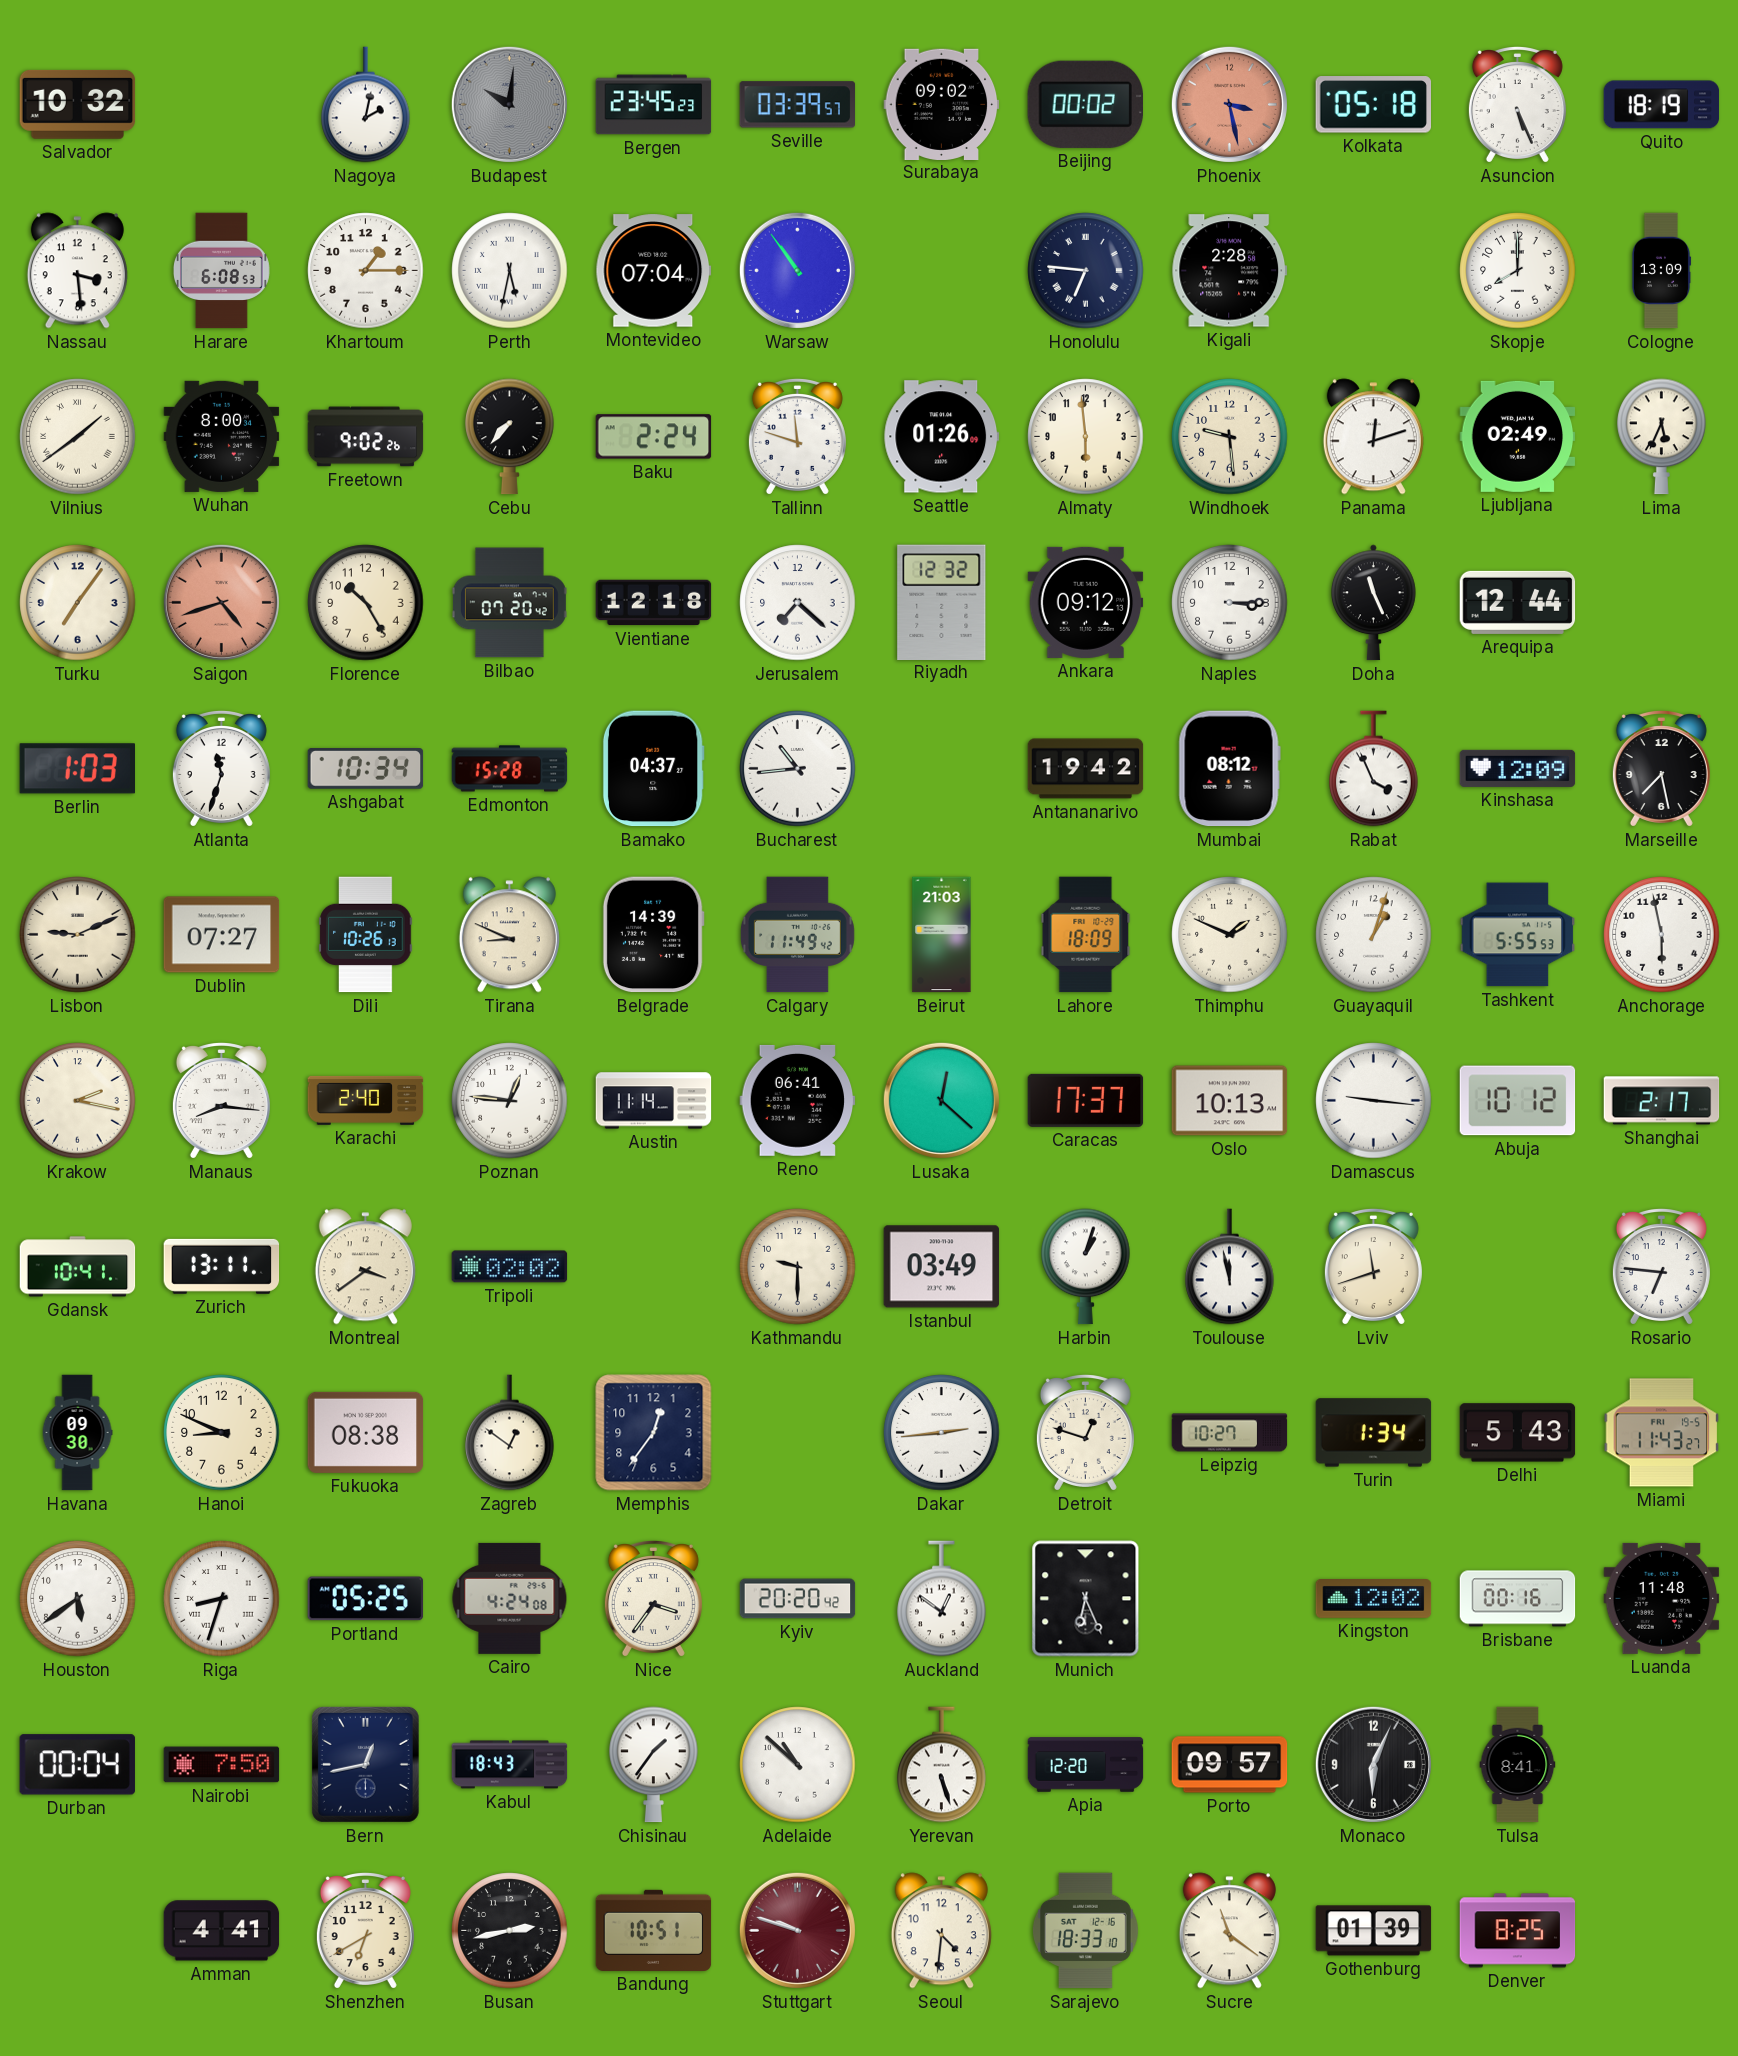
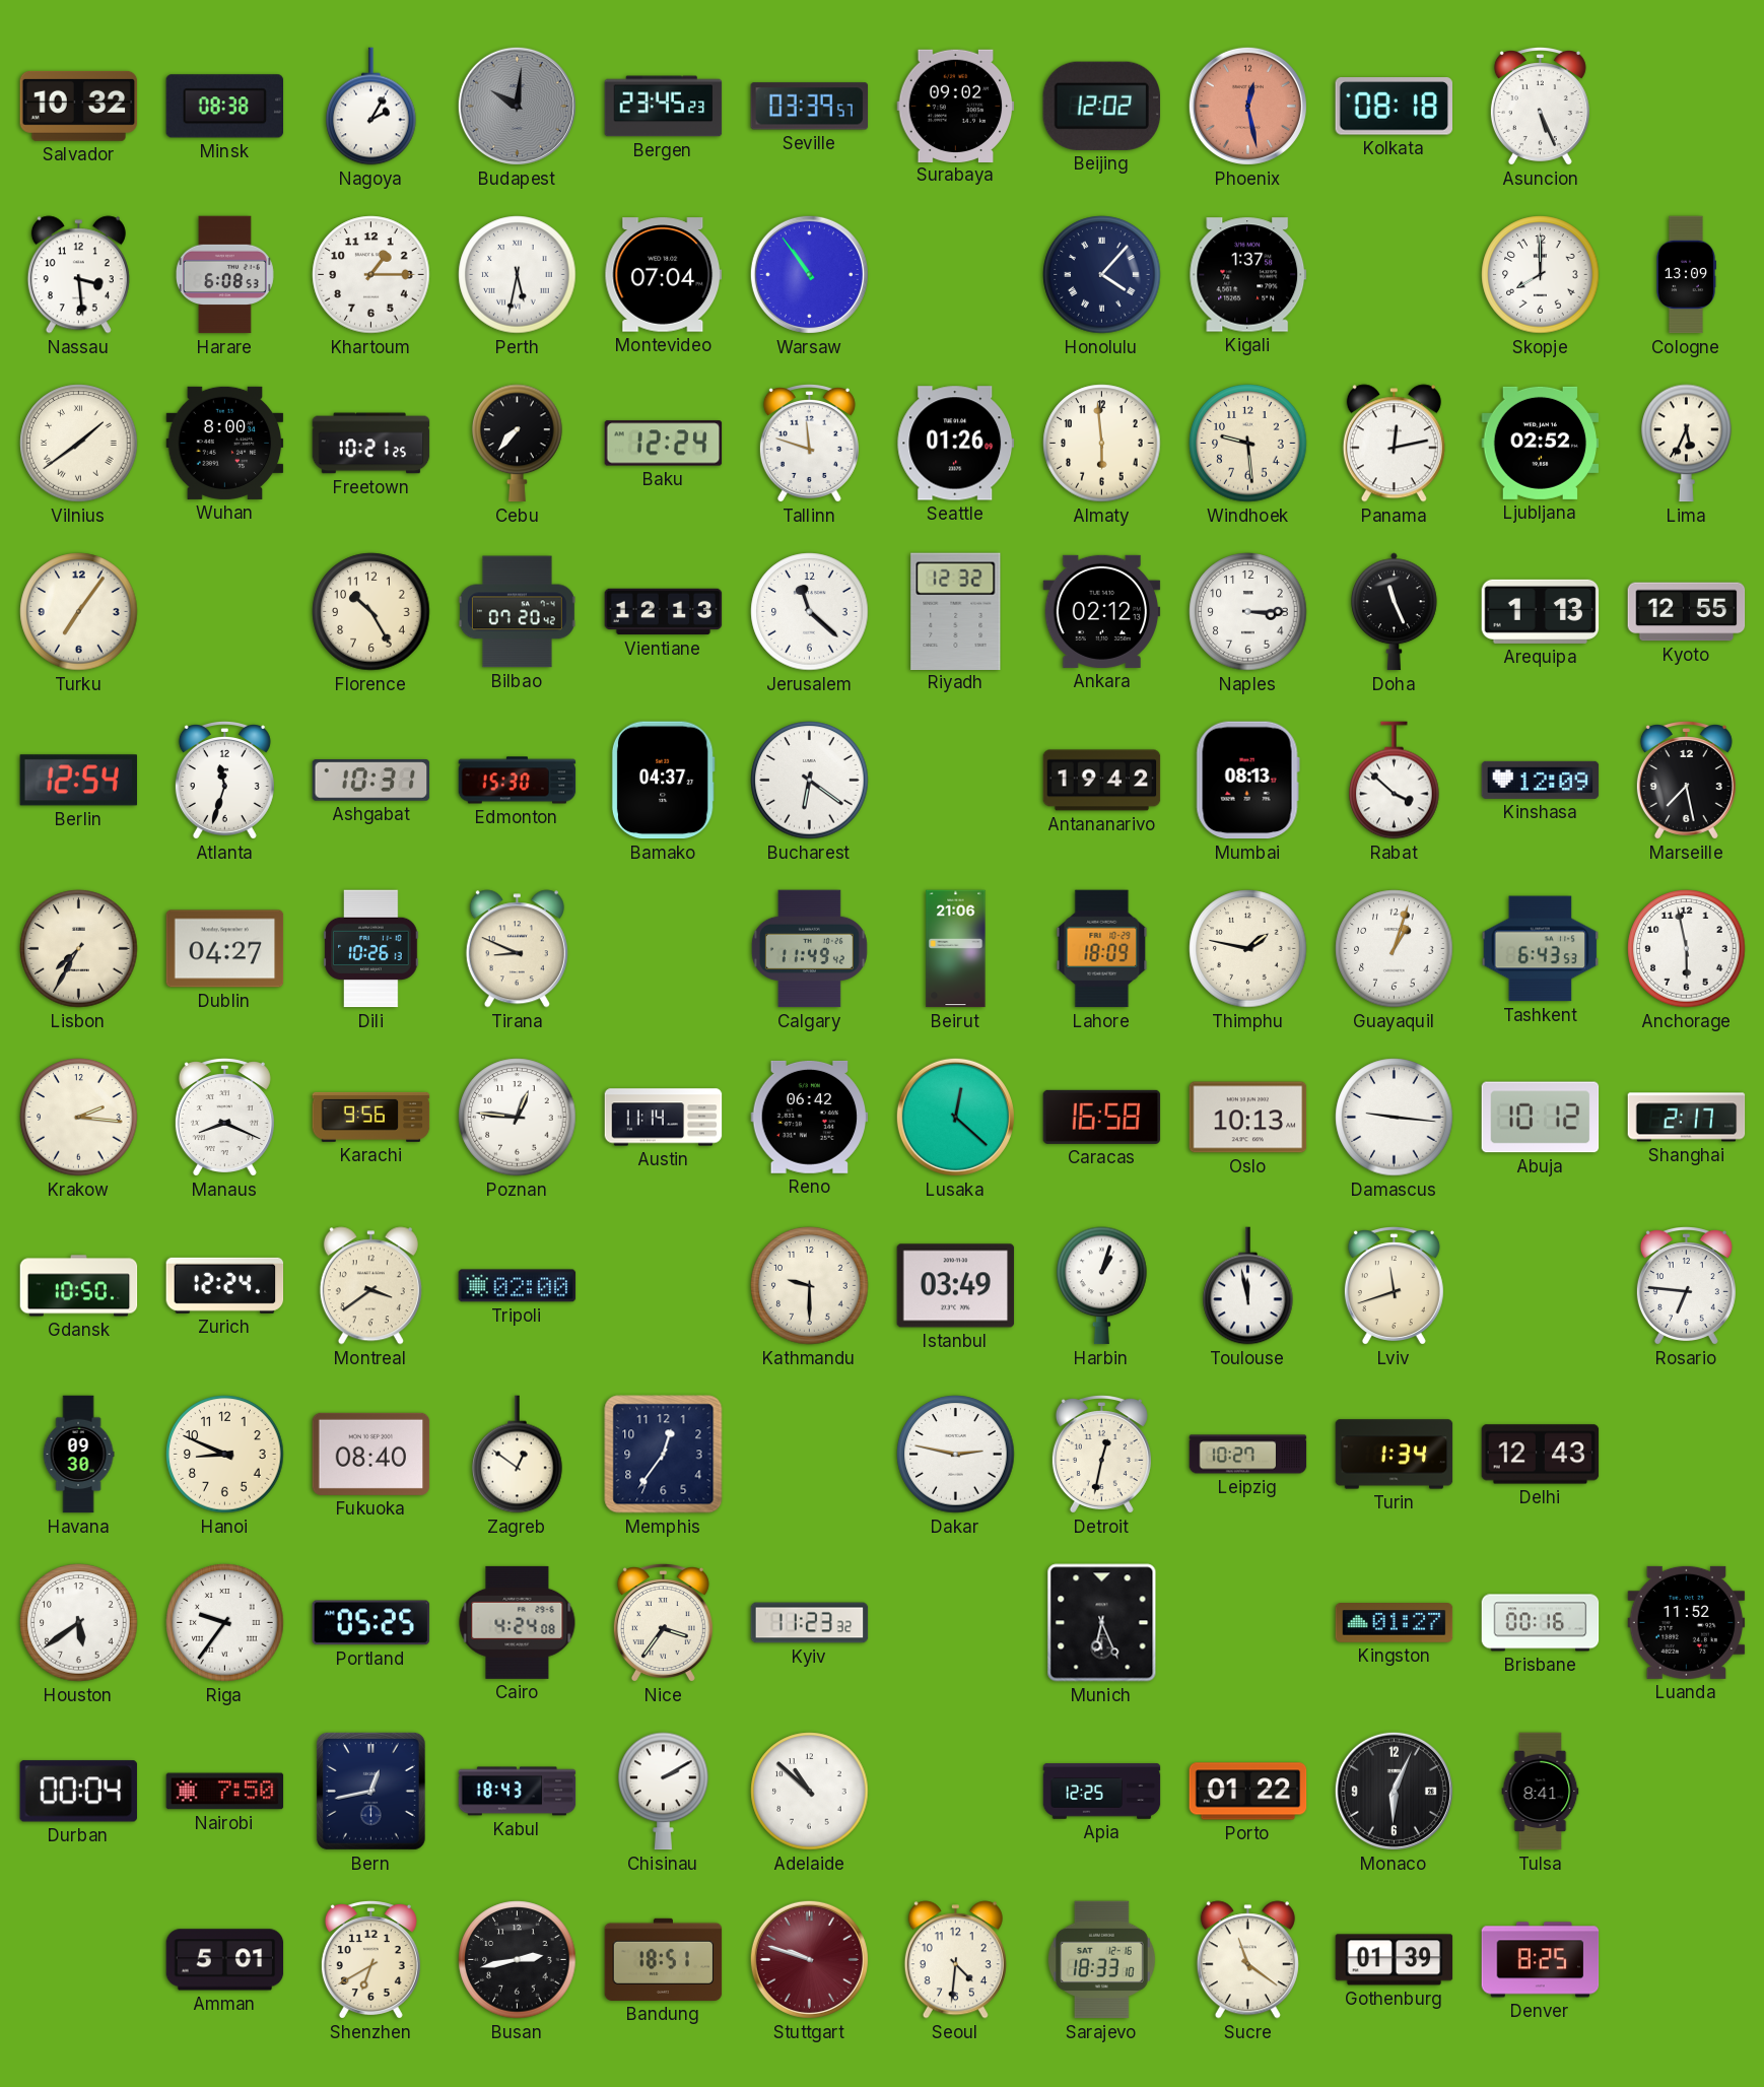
Minsk: none -> 08:38 (225, 107)
Nagoya: 2:02 -> 2:05 (371, 107)
Beijing: 00:02 -> 12:02 (1101, 106)
Phoenix: 3:28 -> 12:28 (1247, 106)
Kolkata: 05:18 -> 08:18 (1394, 107)
Quito: 18:19 -> none (1662, 105)
Honolulu: 6:46 -> 4:07 (1102, 275)
Kigali: 2:28 -> 1:37 (1248, 275)
Freetown: 9:02 -> 10:21 (371, 444)
Baku: 2:24 -> 12:24 (664, 444)
Panama: 12:12 -> 12:13 (1394, 444)
Ljubljana: 02:49 -> 02:52 (1541, 443)
Saigon: 4:42 -> none (221, 602)
Vientiane: 12:18 -> 12:13 (664, 612)
Jerusalem: 7:22 -> 11:22 (810, 612)
Ankara: 09:12 -> 02:12 (1102, 611)
Arequipa: 12:44 -> 1:13 (1541, 611)
Kyoto: none -> 12:55 (1687, 612)
Berlin: 1:03 -> 12:54 (78, 781)
Ashgabat: 10:34 -> 10:31 (371, 781)
Edmonton: 15:28 -> 15:30 (518, 781)
Bucharest: 10:44 -> 6:21 (810, 781)
Mumbai: 08:12 -> 08:13 (1247, 781)
Rabat: 3:56 -> 3:52 (1395, 781)
Lisbon: 9:11 -> 7:35 (79, 949)
Dublin: 07:27 -> 04:27 (225, 949)
Belgrade: 14:39 -> none (653, 935)
Beirut: 21:03 -> 21:06 (956, 949)
Thimphu: 1:49 -> 1:47 (1248, 949)
Tashkent: 5:55 -> 6:43 (1541, 949)
Krakow: 2:17 -> 2:16 (79, 1118)
Manaus: 8:16 -> 8:19 (224, 1118)
Karachi: 2:40 -> 9:56 (371, 1117)
Reno: 06:41 -> 06:42 (810, 1117)
Caracas: 17:37 -> 16:58 (1102, 1117)
Gdansk: 10:41 -> 10:50 (79, 1286)
Zurich: 13:11 -> 12:24 (225, 1285)
Tripoli: 02:02 -> 02:00 (518, 1286)
Fukuoka: 08:38 -> 08:40 (371, 1454)
Dakar: 2:44 -> 2:47 (956, 1455)
Detroit: 12:48 -> 12:32 (1101, 1455)
Delhi: 5:43 -> 12:43 (1541, 1455)
Miami: 11:43 -> none (1662, 1433)
Riga: 8:33 -> 9:36 (225, 1623)
Kyiv: 20:20 -> 11:23 (810, 1623)
Auckland: 12:51 -> none (942, 1599)
Kingston: 12:02 -> 01:27 (1395, 1623)
Luanda: 11:48 -> 11:52 (1687, 1622)
Chisinau: 1:36 -> 2:10 (664, 1792)
Yerevan: 5:27 -> none (942, 1765)
Apia: 12:20 -> 12:25 (1102, 1792)
Porto: 09:57 -> 01:22 (1248, 1792)
Amman: 4:41 -> 5:01 (225, 1960)
Bandung: 10:51 -> 18:51 (664, 1959)
